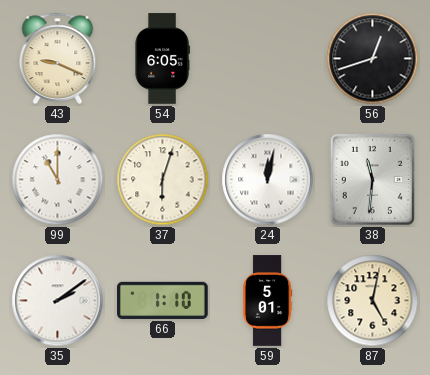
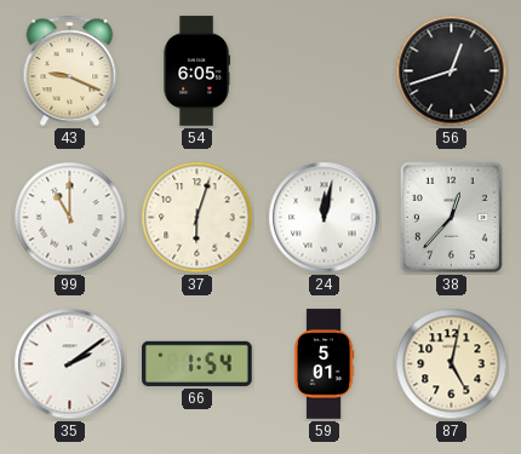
38: 11:31 -> 12:37 (451, 217)
66: 1:10 -> 1:54 (197, 363)
